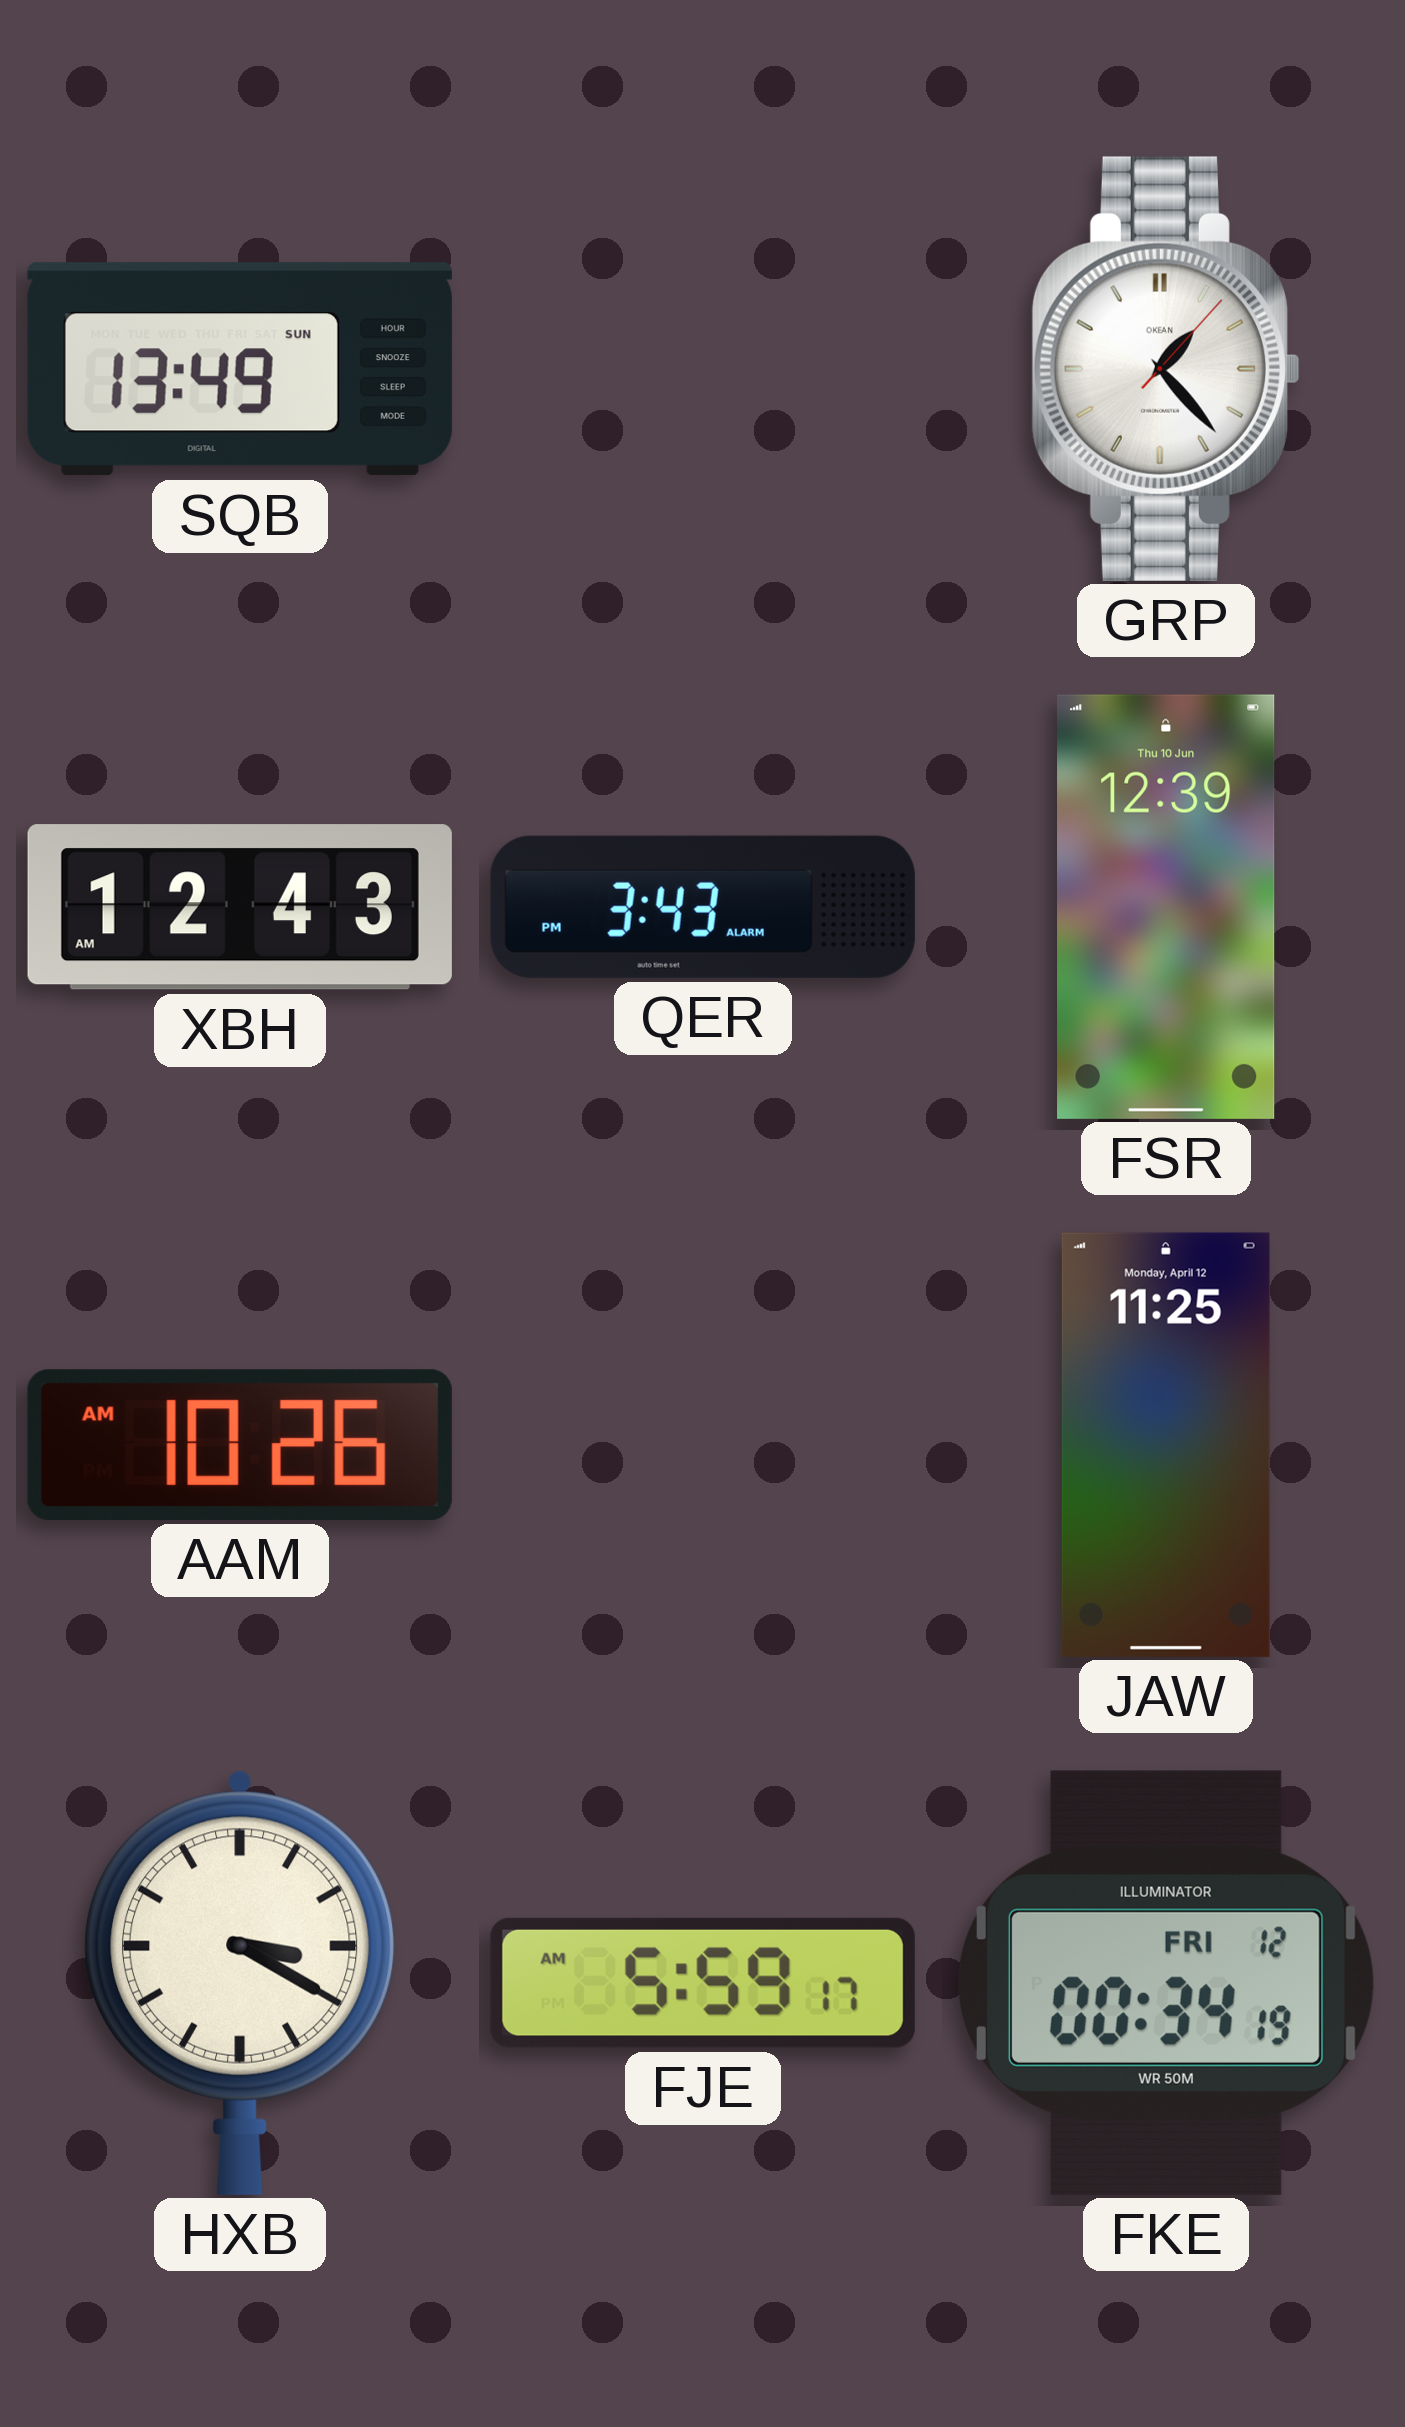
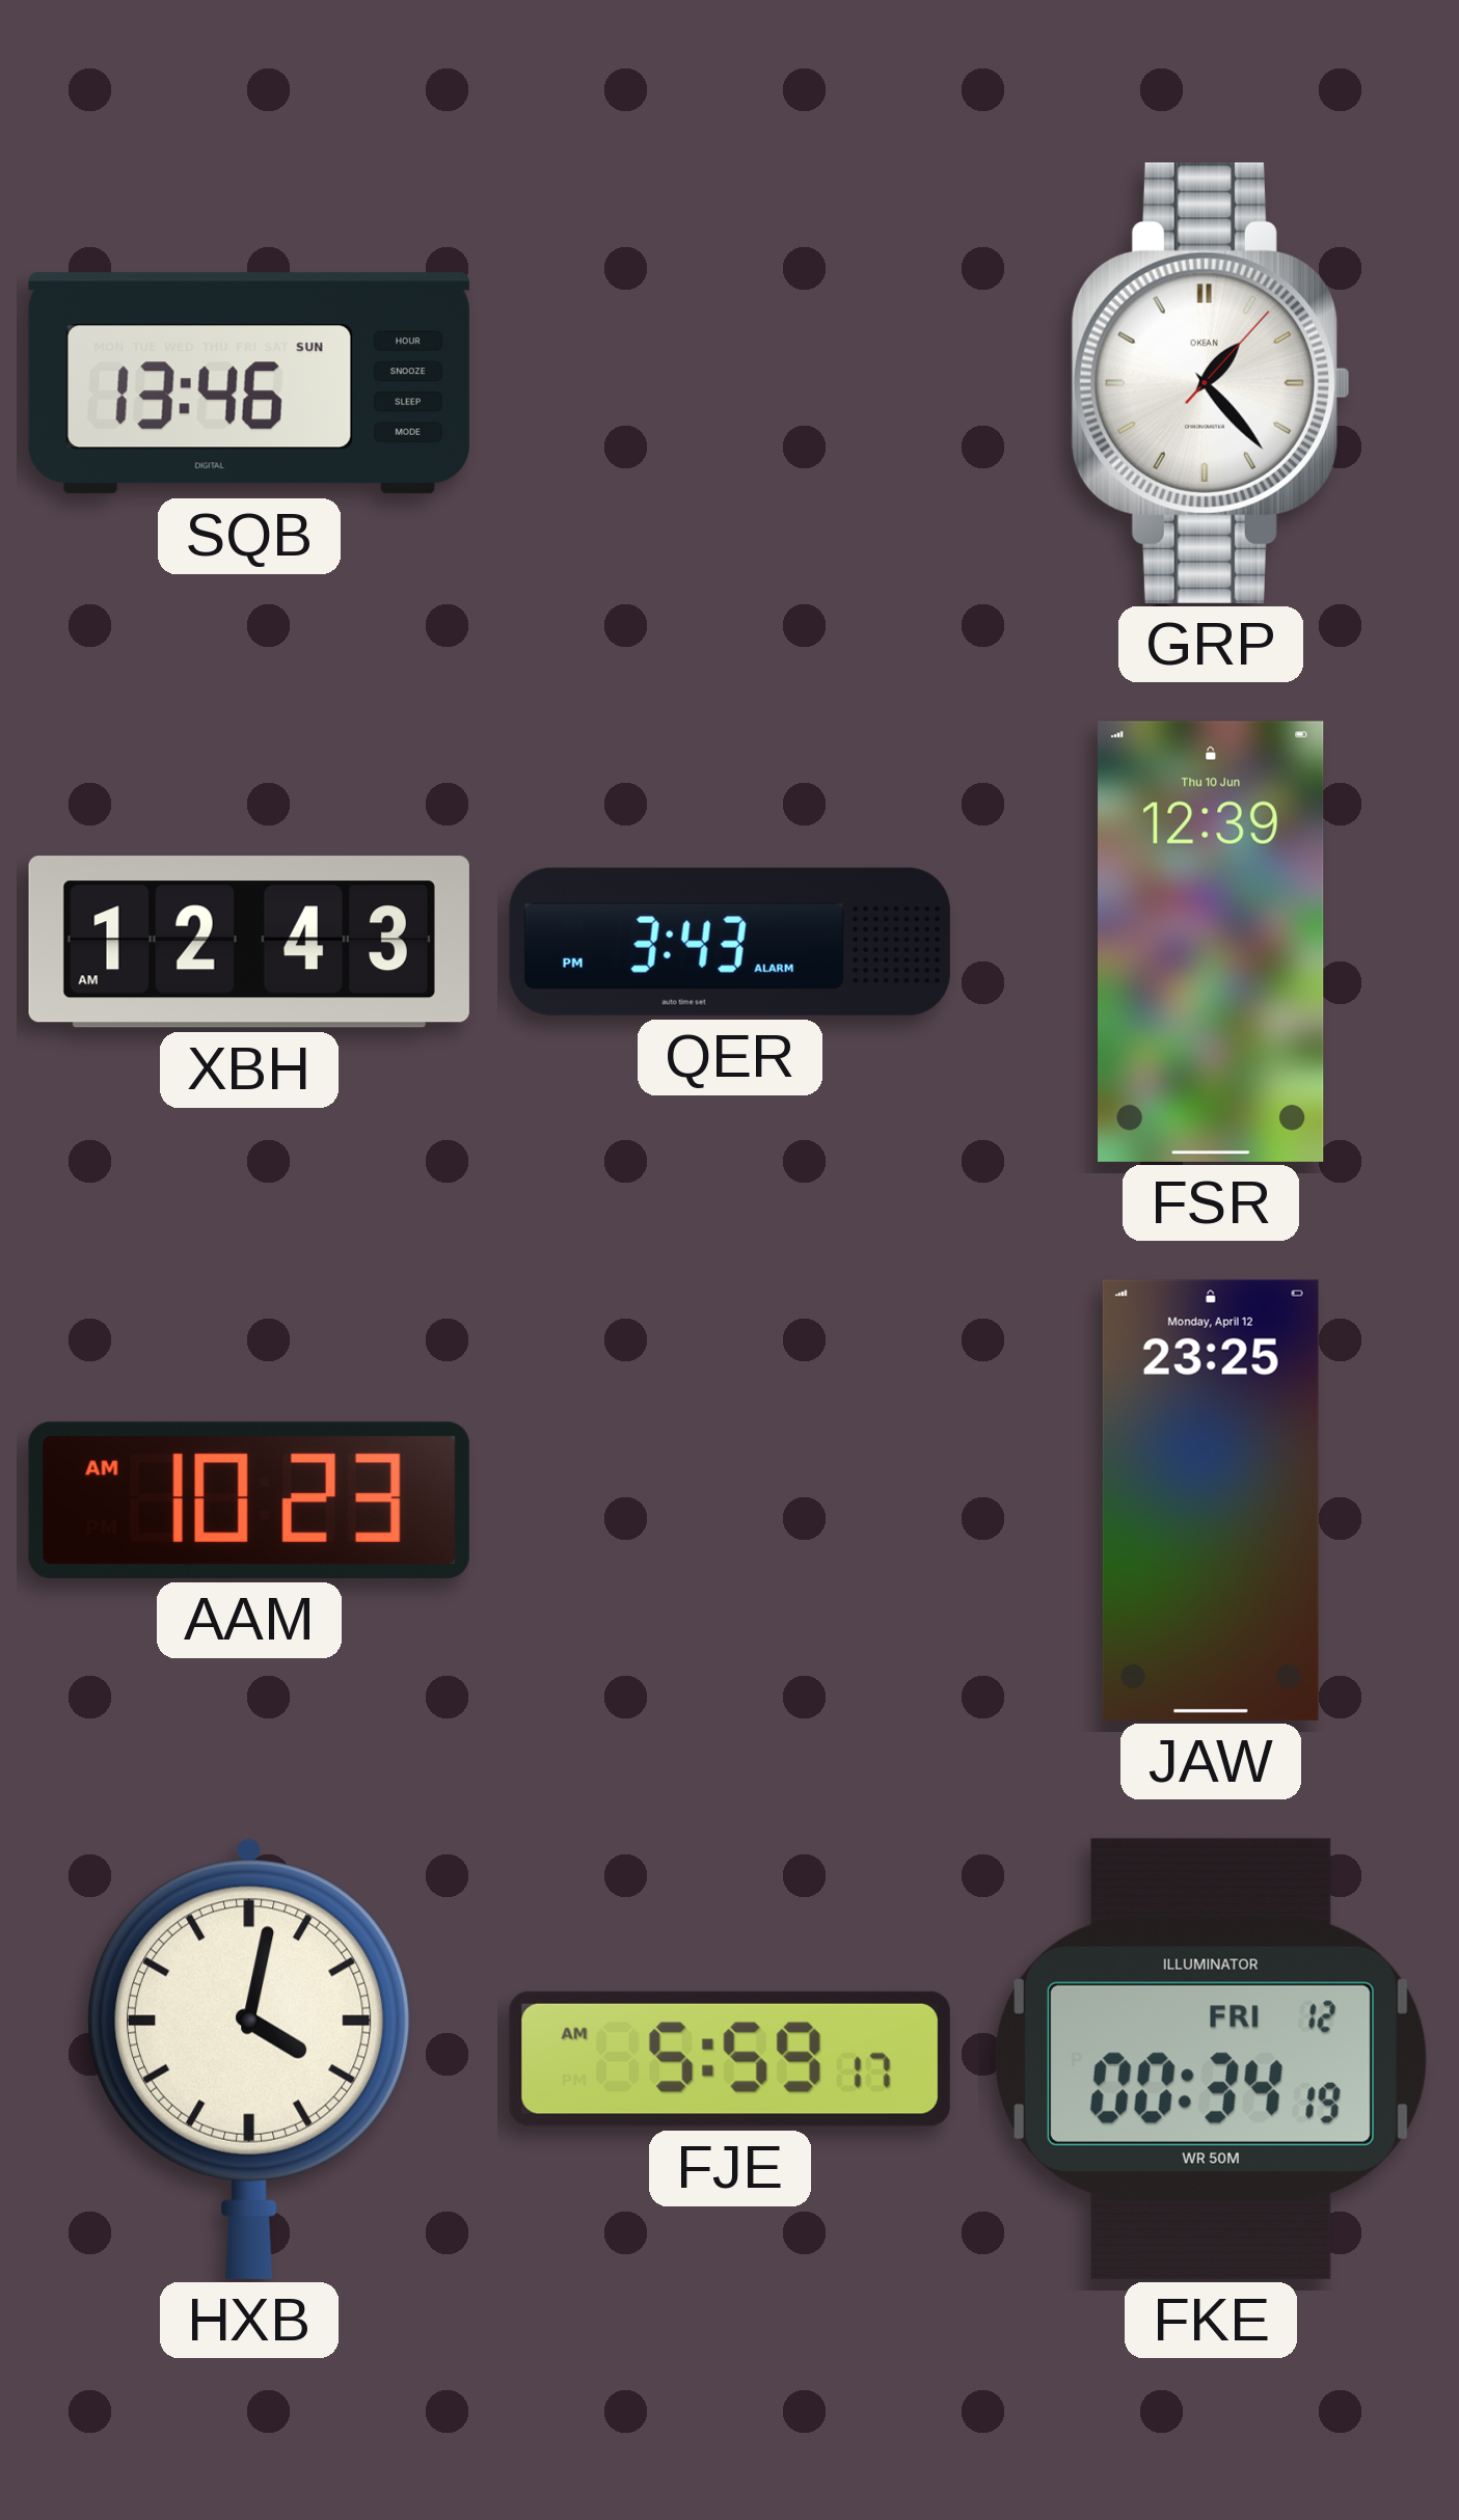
SQB: 13:49 -> 13:46 (249, 383)
AAM: 10:26 -> 10:23 (249, 1500)
JAW: 11:25 -> 23:25 (1211, 1500)
HXB: 3:20 -> 4:02 (249, 2059)
